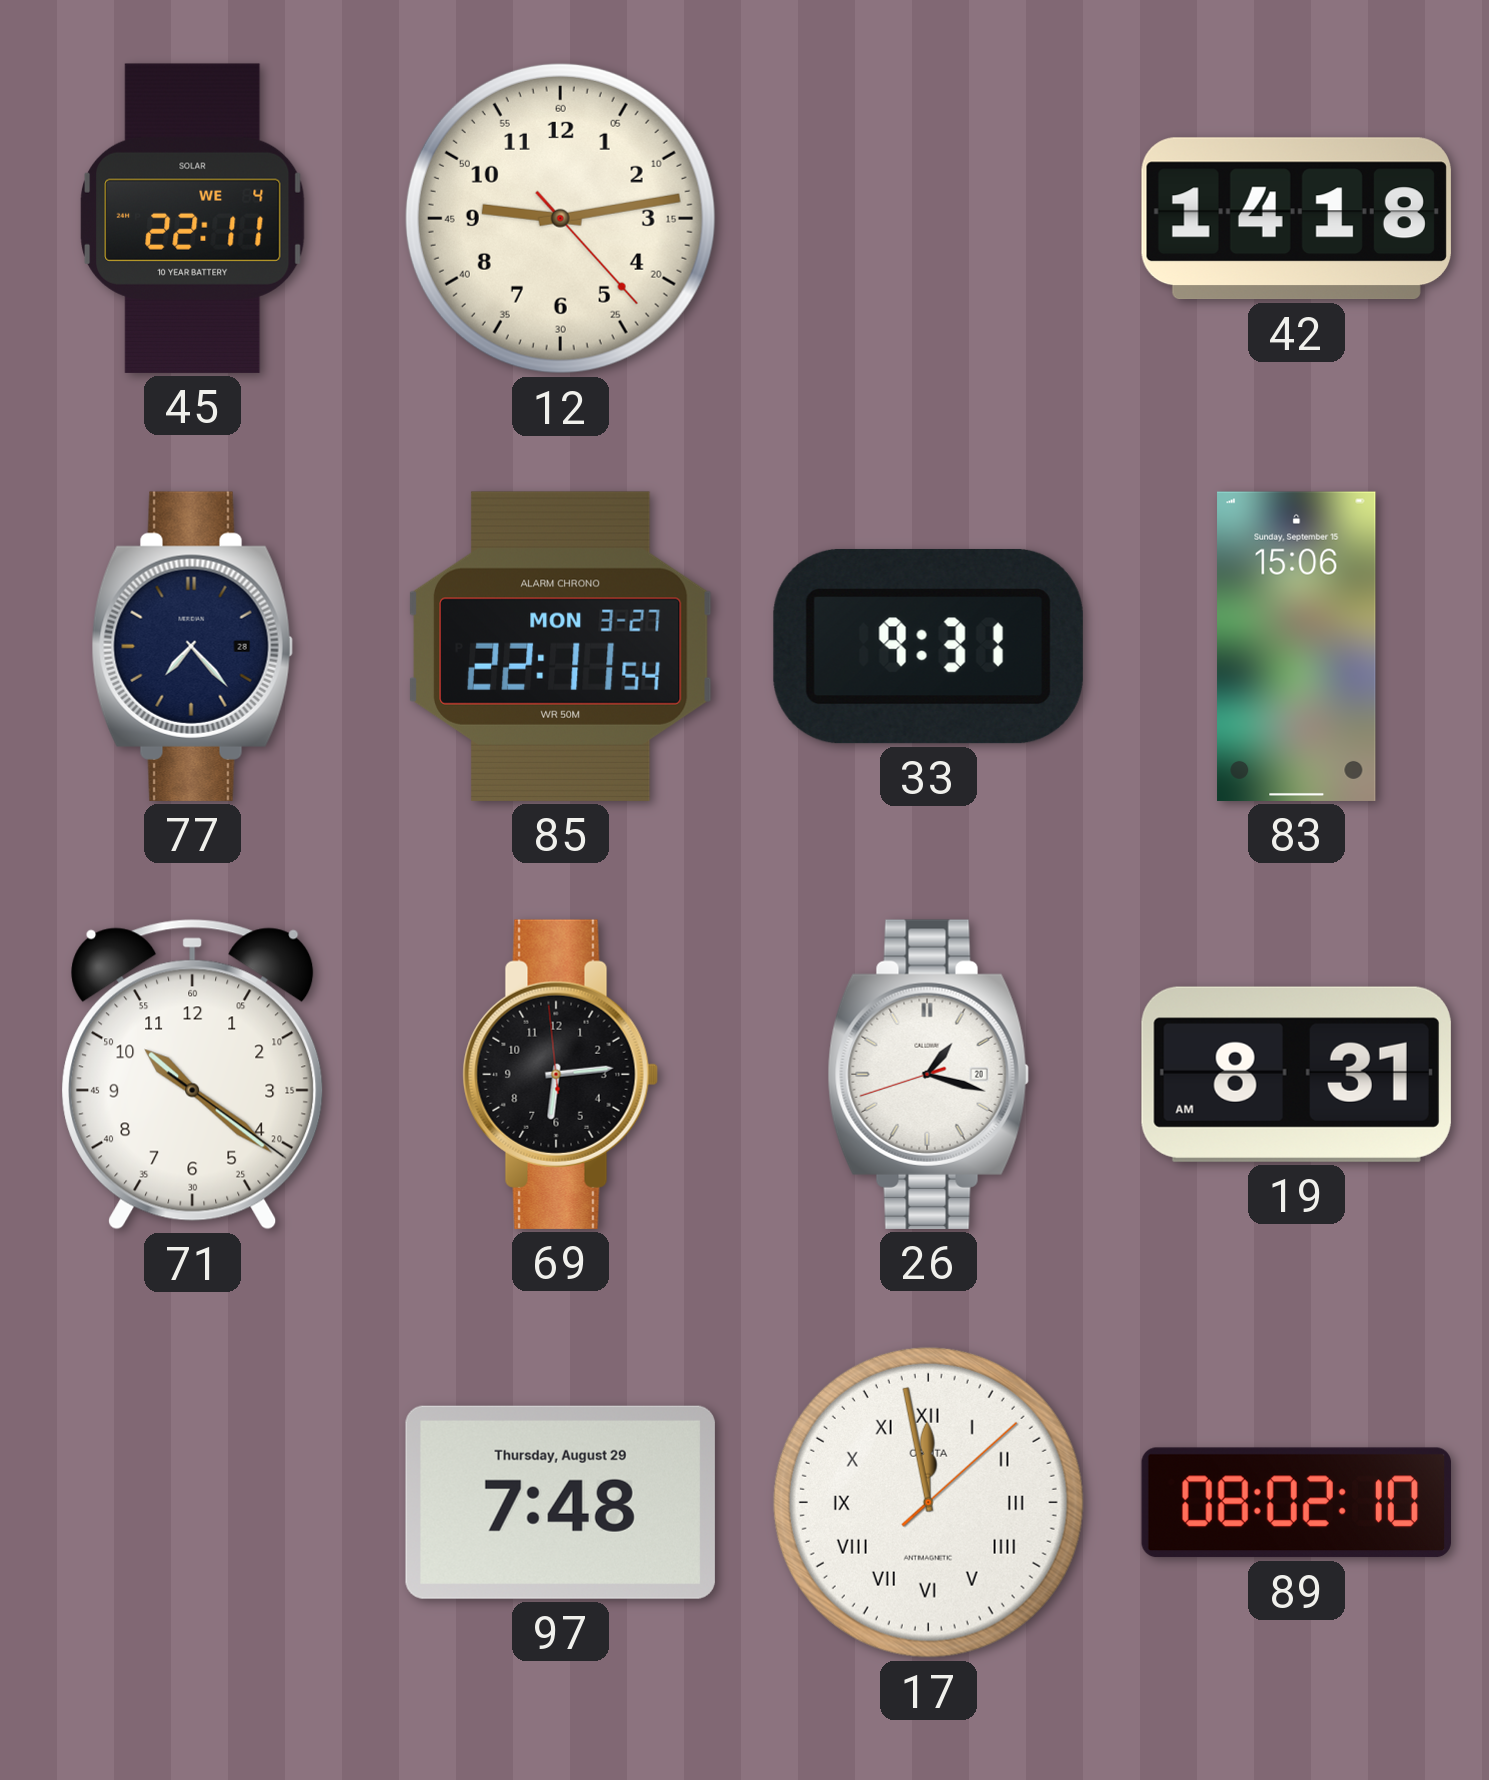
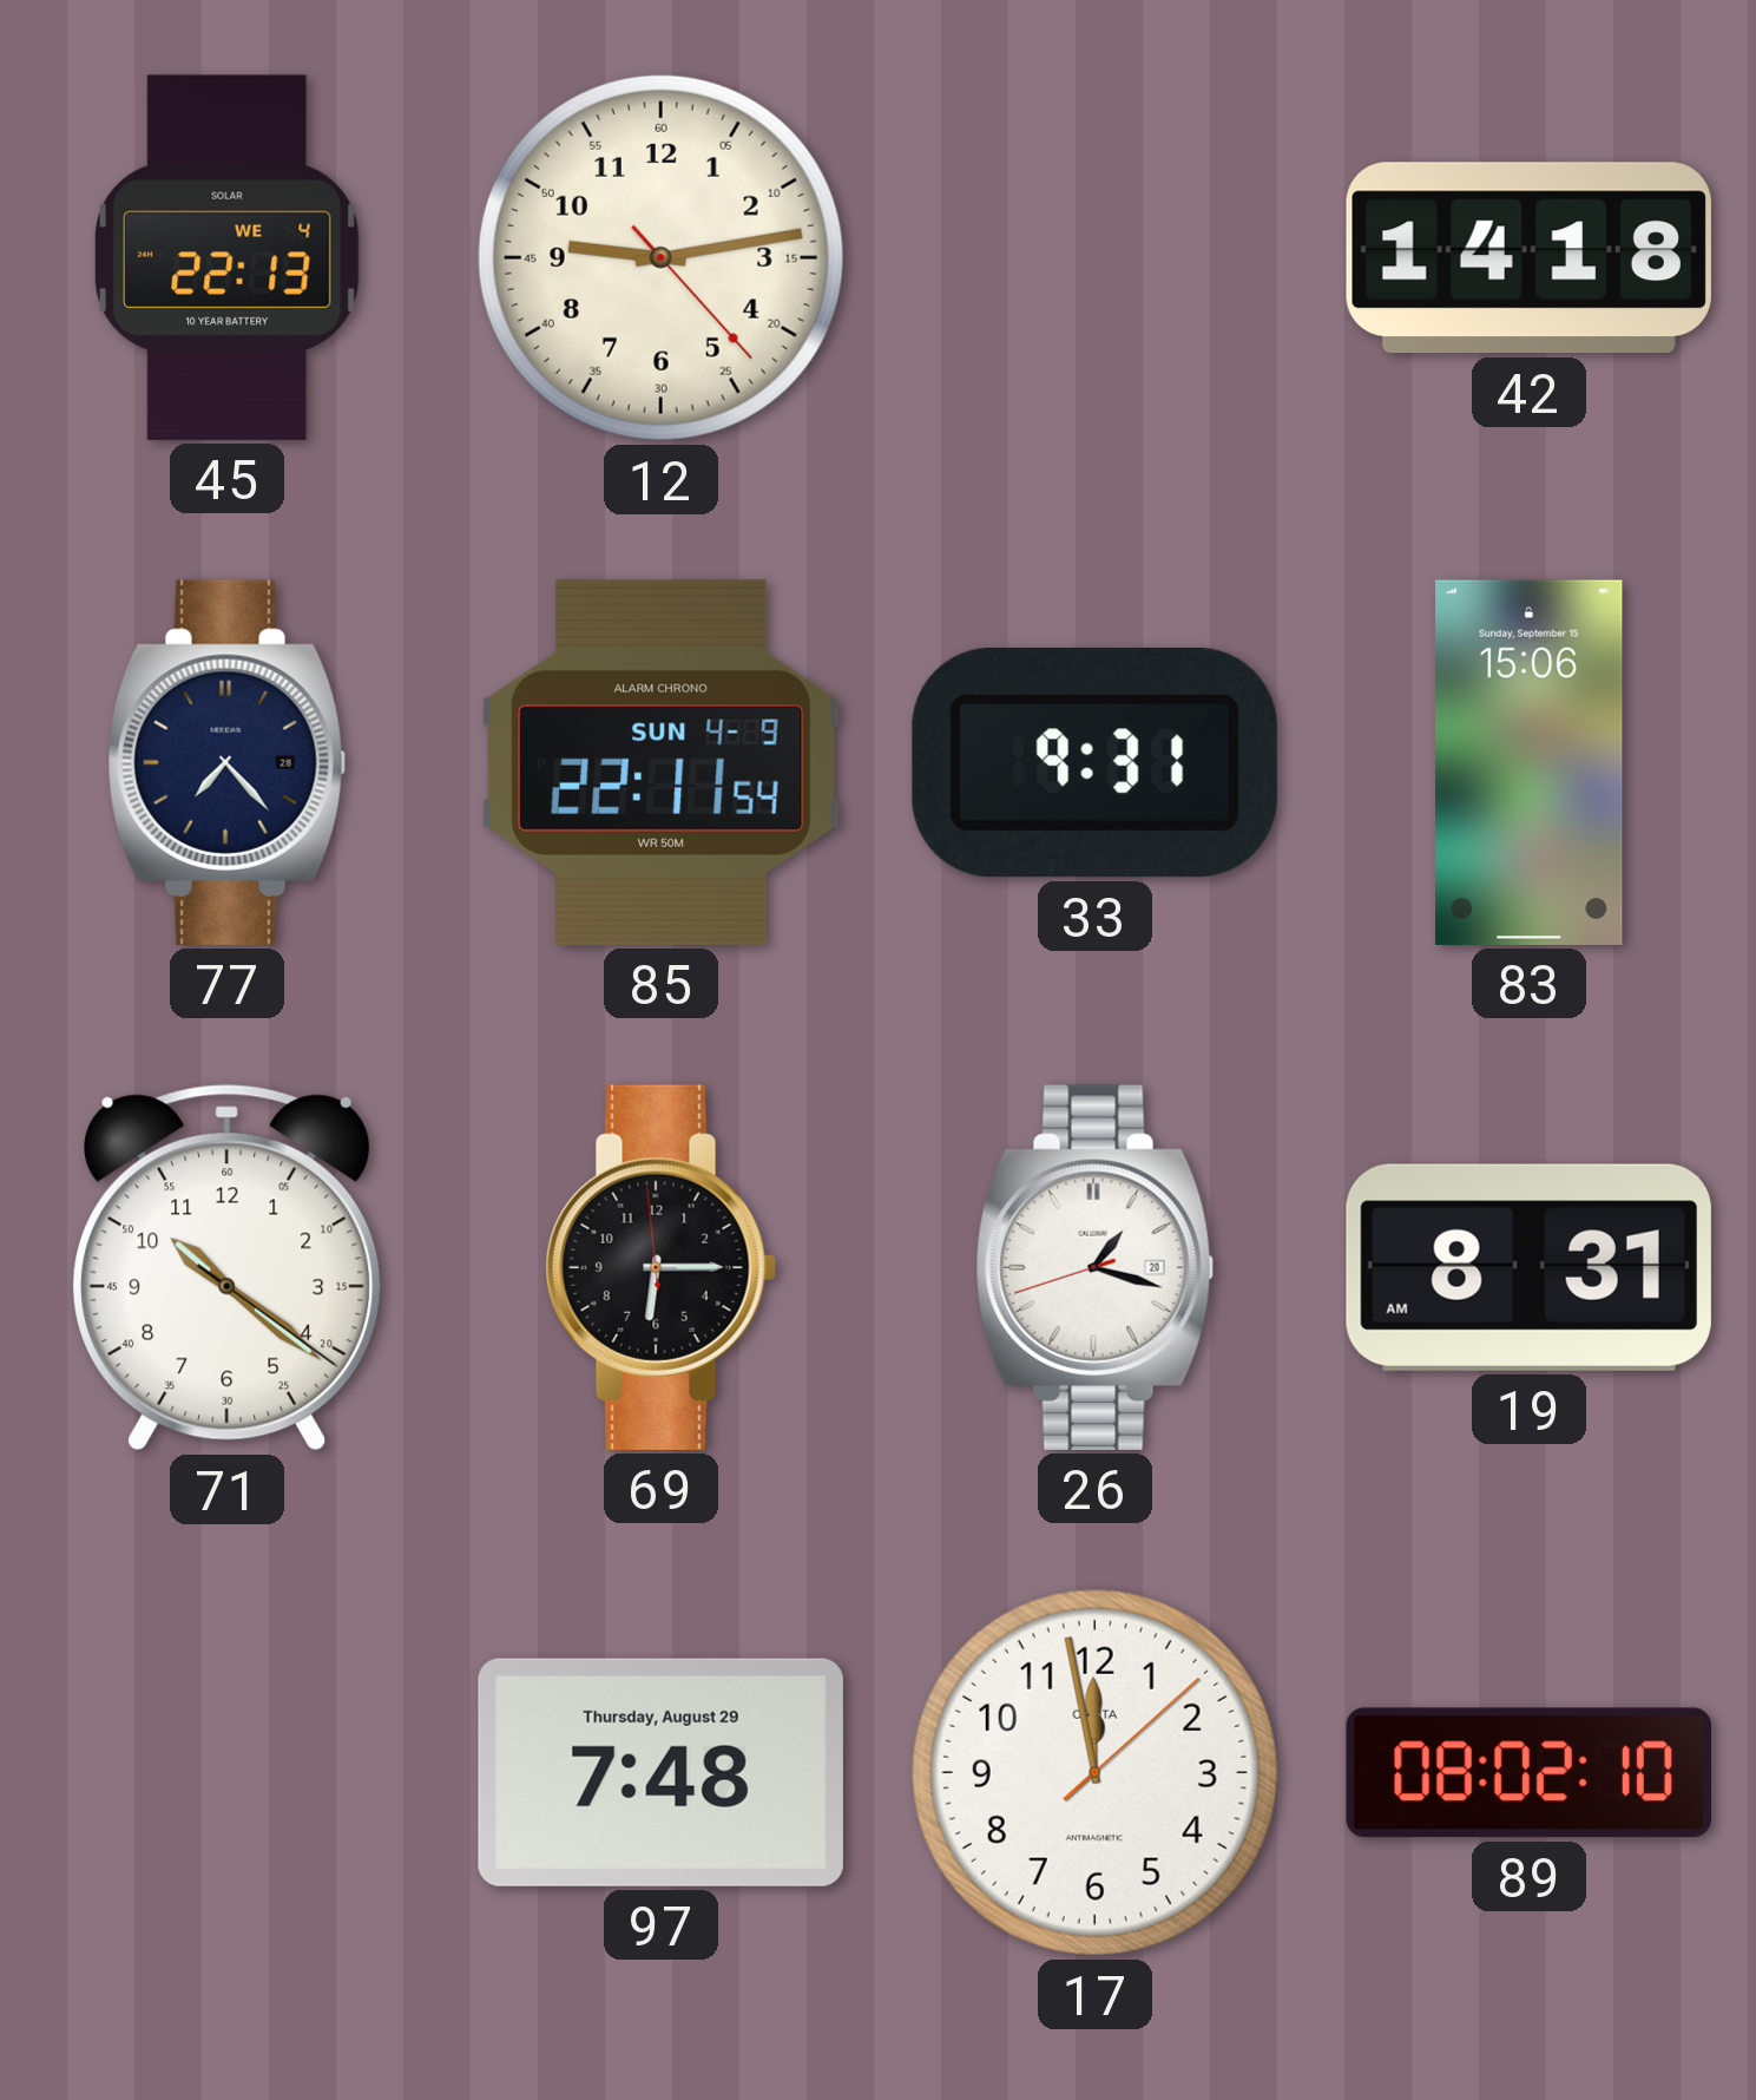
45: 22:11 -> 22:13 (228, 257)
85 date: MON 3-27 -> SUN 4-9 (660, 762)
69: 6:13 -> 6:14 (660, 1267)
17 numerals: Roman -> Arabic (1094, 1772)
